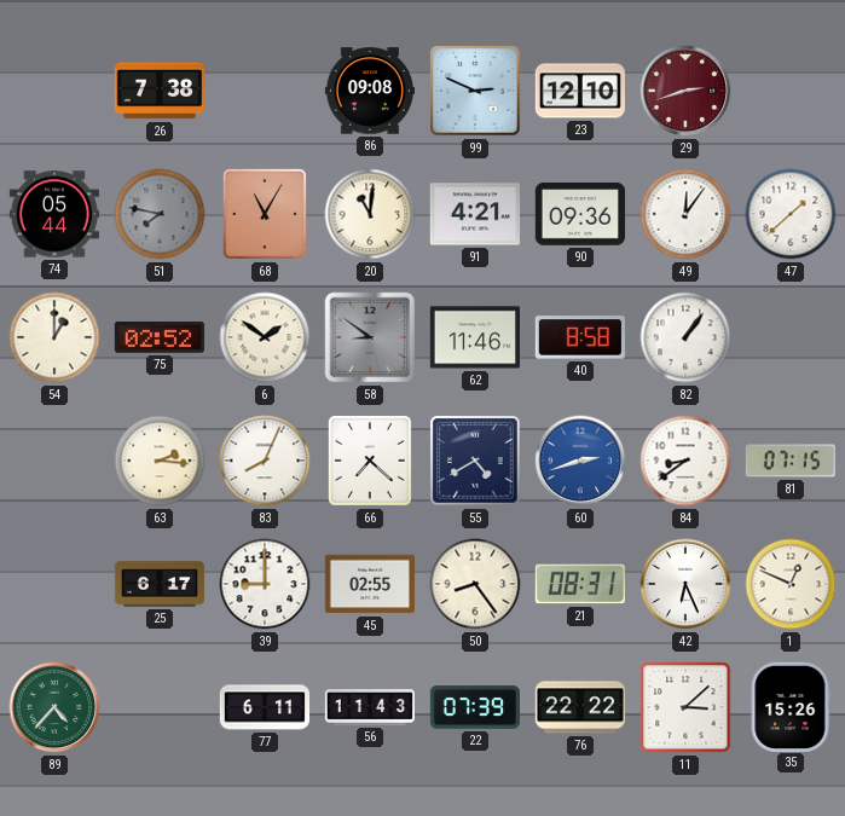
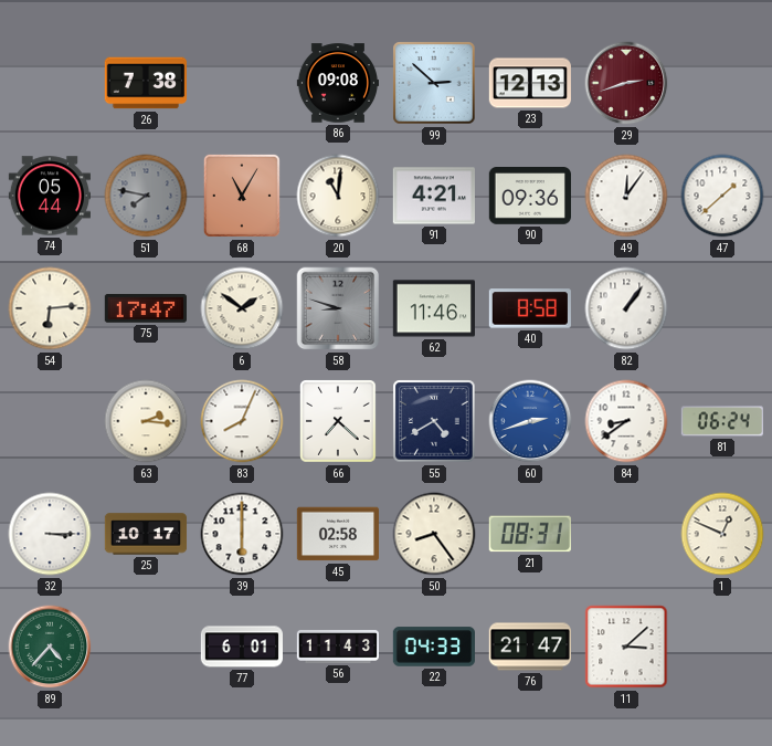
99: 2:49 -> 2:52 (434, 83)
23: 12:10 -> 12:13 (529, 83)
54: 1:00 -> 6:14 (50, 308)
75: 02:52 -> 17:47 (145, 309)
58: 8:51 -> 8:48 (338, 308)
81: 07:15 -> 06:24 (722, 421)
32: none -> 3:15 (50, 534)
25: 6:17 -> 10:17 (146, 534)
39: 9:00 -> 6:00 (242, 534)
45: 02:55 -> 02:58 (337, 534)
42: 6:26 -> none (685, 584)
77: 6:11 -> 6:01 (241, 647)
22: 07:39 -> 04:33 (433, 647)
76: 22:22 -> 21:47 (529, 647)
35: 15:26 -> none (791, 706)
